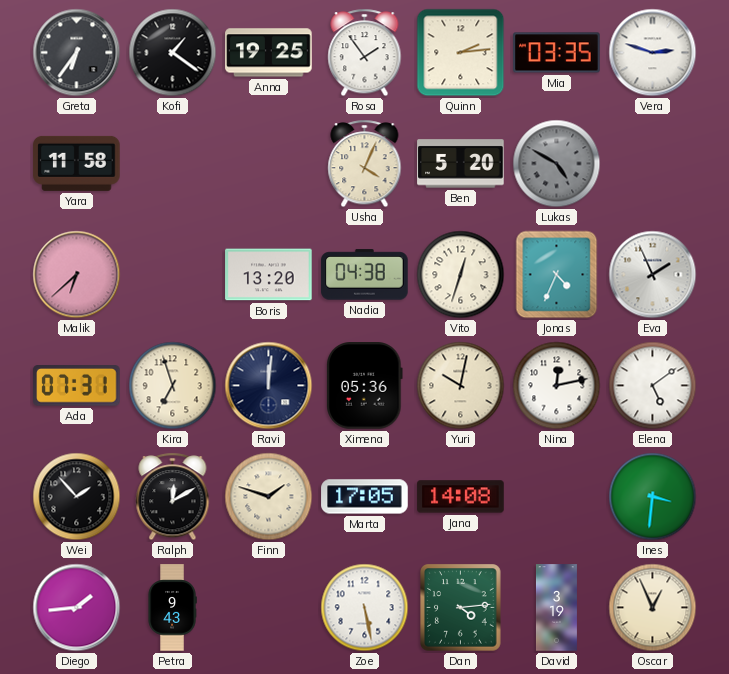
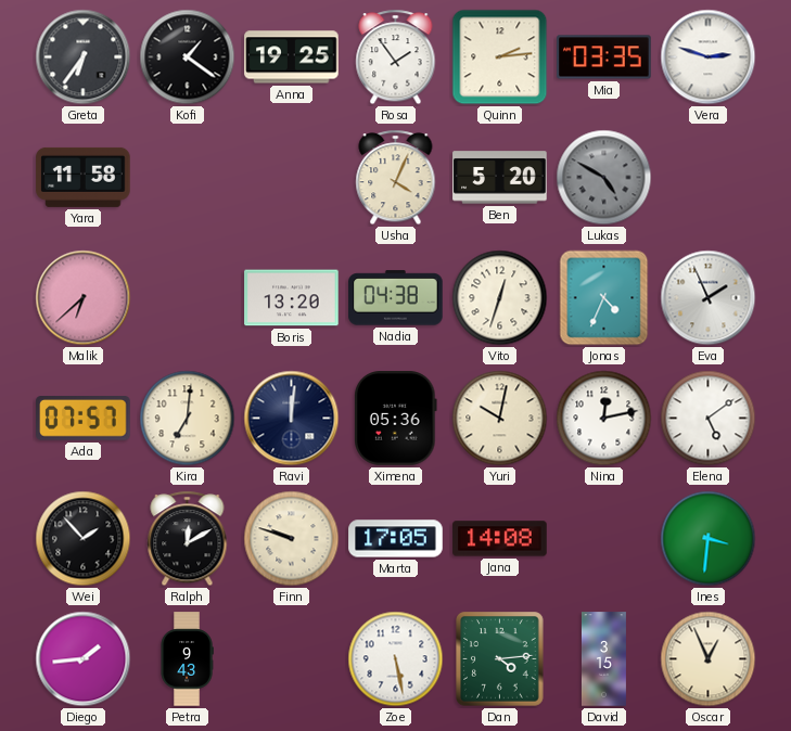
Ada: 07:31 -> 07:57 (84, 419)
Kira: 6:57 -> 7:01 (188, 419)
Finn: 1:48 -> 9:48 (292, 539)
David: 3:19 -> 3:15 (603, 659)
